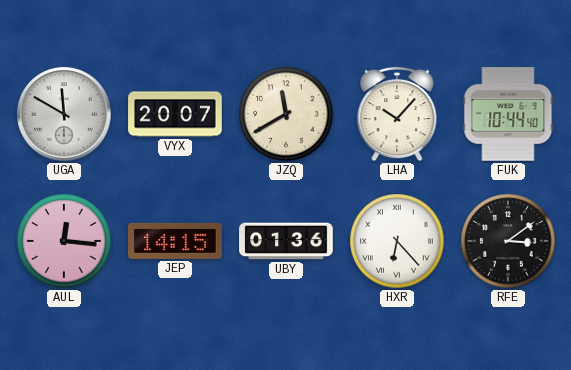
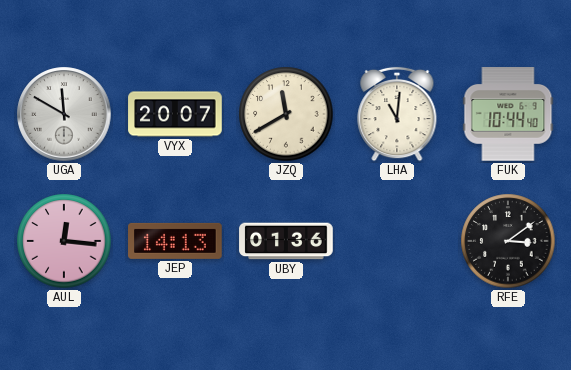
LHA: 10:07 -> 11:01 (397, 114)
JEP: 14:15 -> 14:13 (175, 241)
HXR: 6:23 -> none (397, 241)
